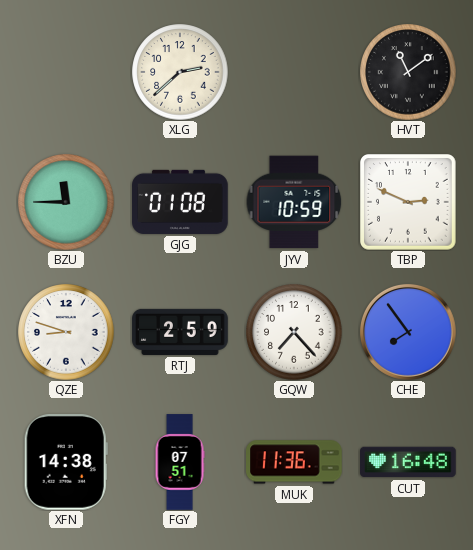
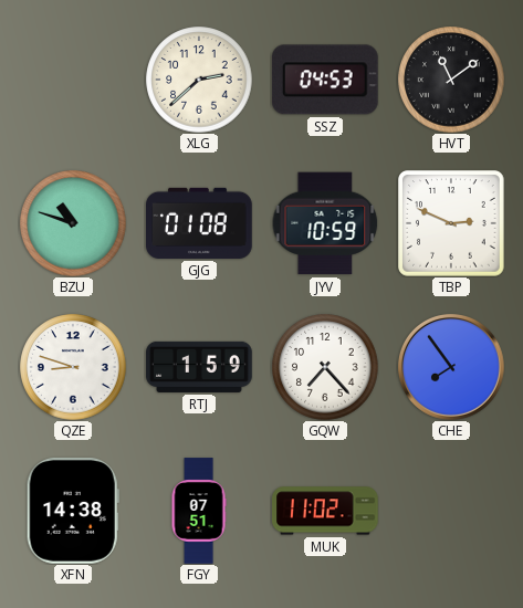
SSZ: none -> 04:53 (325, 80)
BZU: 11:45 -> 10:48 (73, 223)
RTJ: 2:59 -> 1:59 (199, 367)
MUK: 11:36 -> 11:02 (325, 511)
CUT: 16:48 -> none (408, 462)
